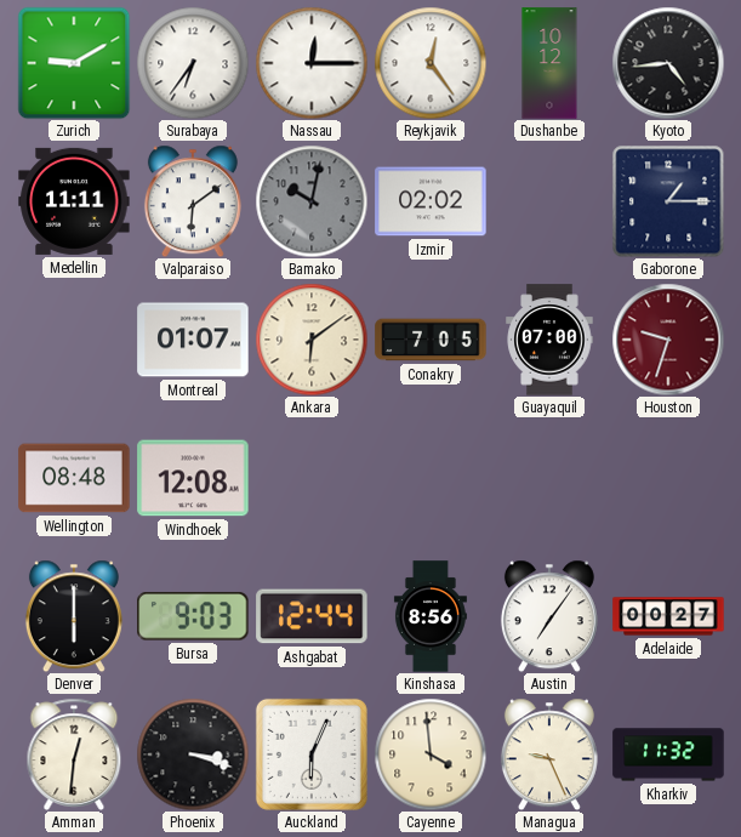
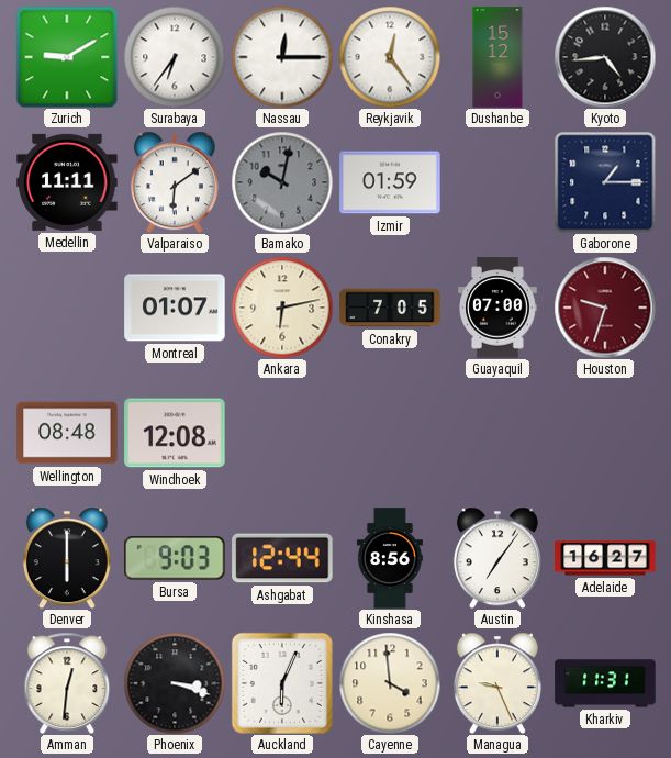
Dushanbe: 10:12 -> 15:12 (497, 57)
Izmir: 02:02 -> 01:59 (390, 182)
Ankara: 6:09 -> 6:13 (282, 308)
Adelaide: 00:27 -> 16:27 (605, 558)
Kharkiv: 11:32 -> 11:31 (605, 683)
